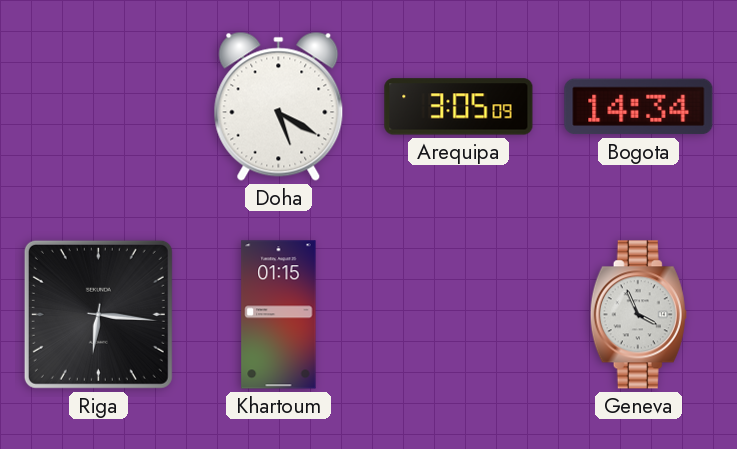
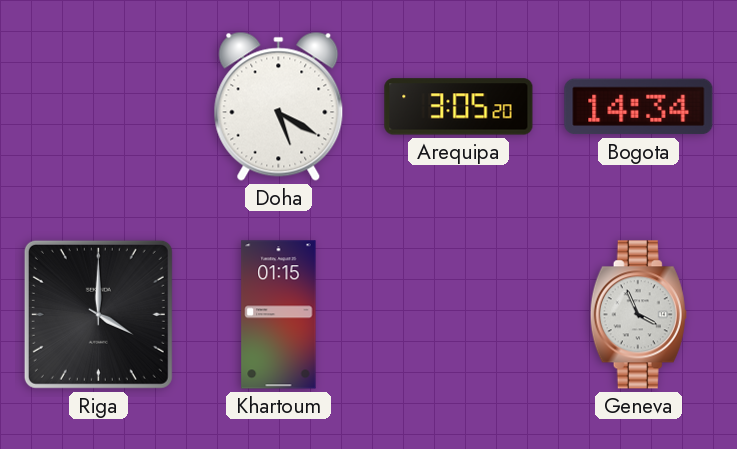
Arequipa: 3:05:09 -> 3:05:20 (459, 107)
Riga: 6:16 -> 4:00 (98, 314)
